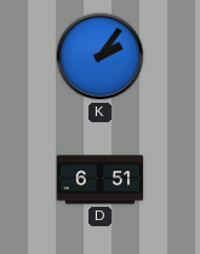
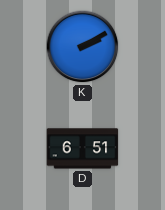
K: 2:06 -> 2:10 (83, 47)
